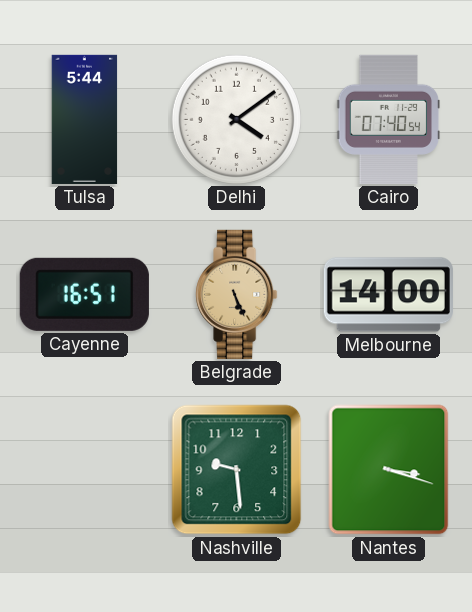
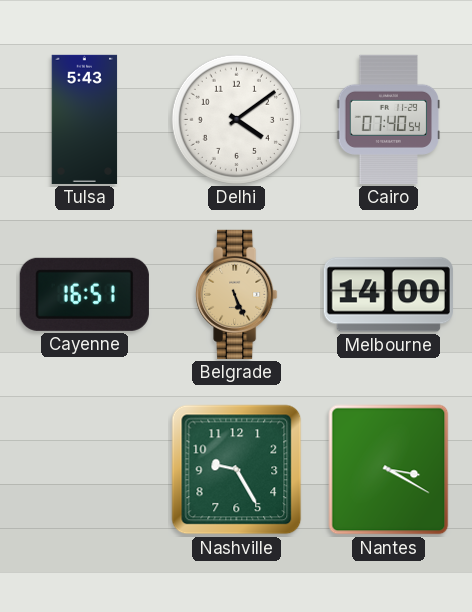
Tulsa: 5:44 -> 5:43 (85, 119)
Nashville: 9:29 -> 9:25 (237, 470)
Nantes: 3:18 -> 3:20 (389, 470)
